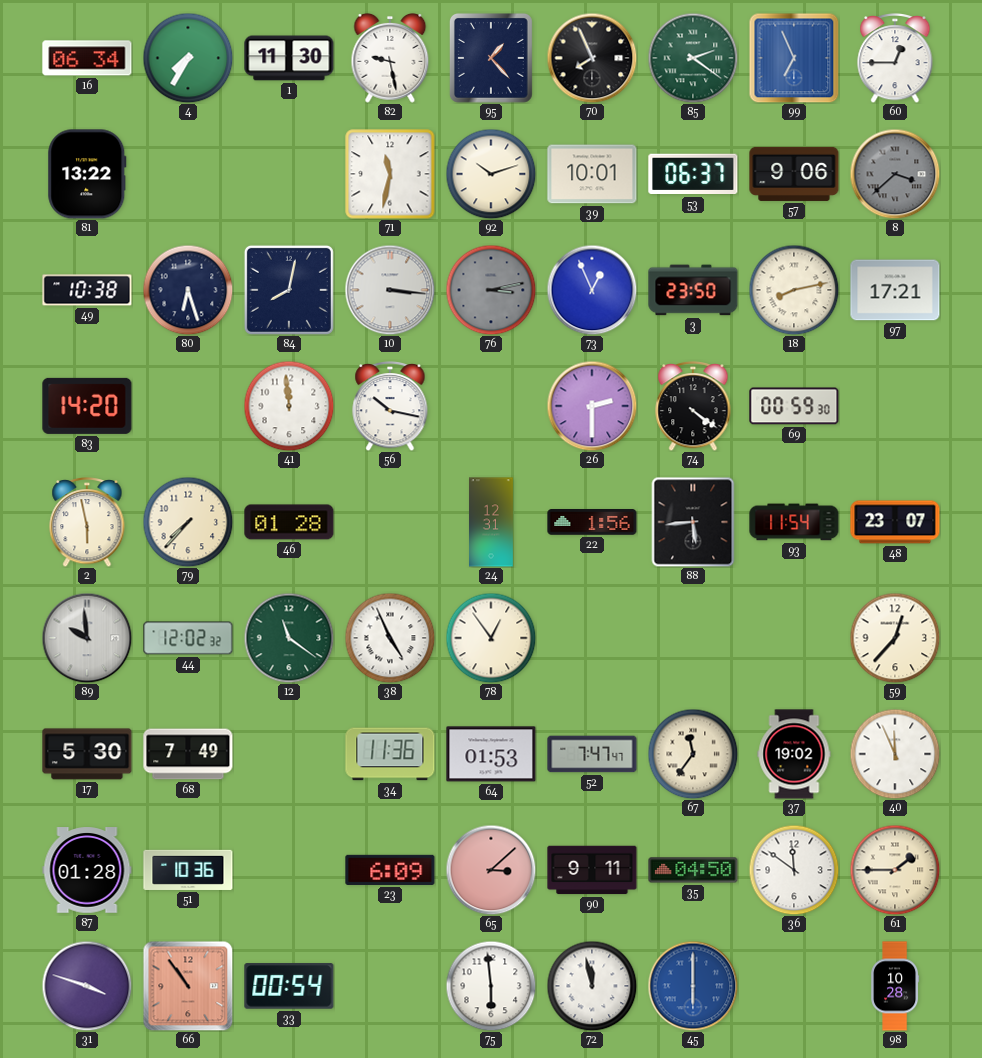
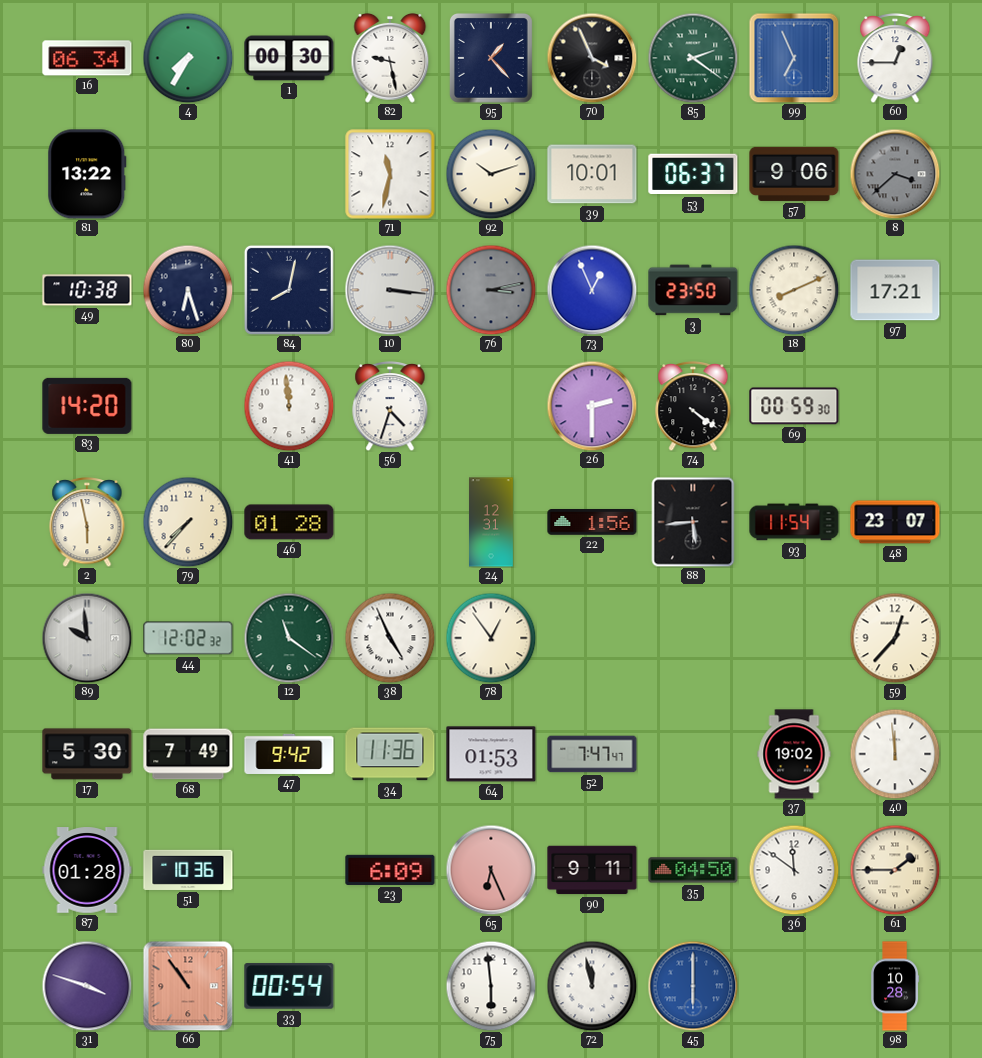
1: 11:30 -> 00:30 (289, 58)
70: 7:56 -> 3:56 (592, 58)
18: 8:13 -> 8:11 (794, 290)
56: 10:17 -> 4:33 (390, 407)
47: none -> 9:42 (289, 754)
67: 11:36 -> none (693, 754)
40: 11:56 -> 11:59 (895, 754)
65: 3:08 -> 6:26 (491, 870)
